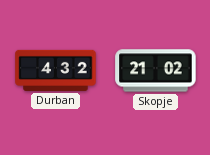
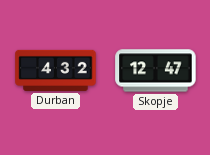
Skopje: 21:02 -> 12:47 (156, 71)
